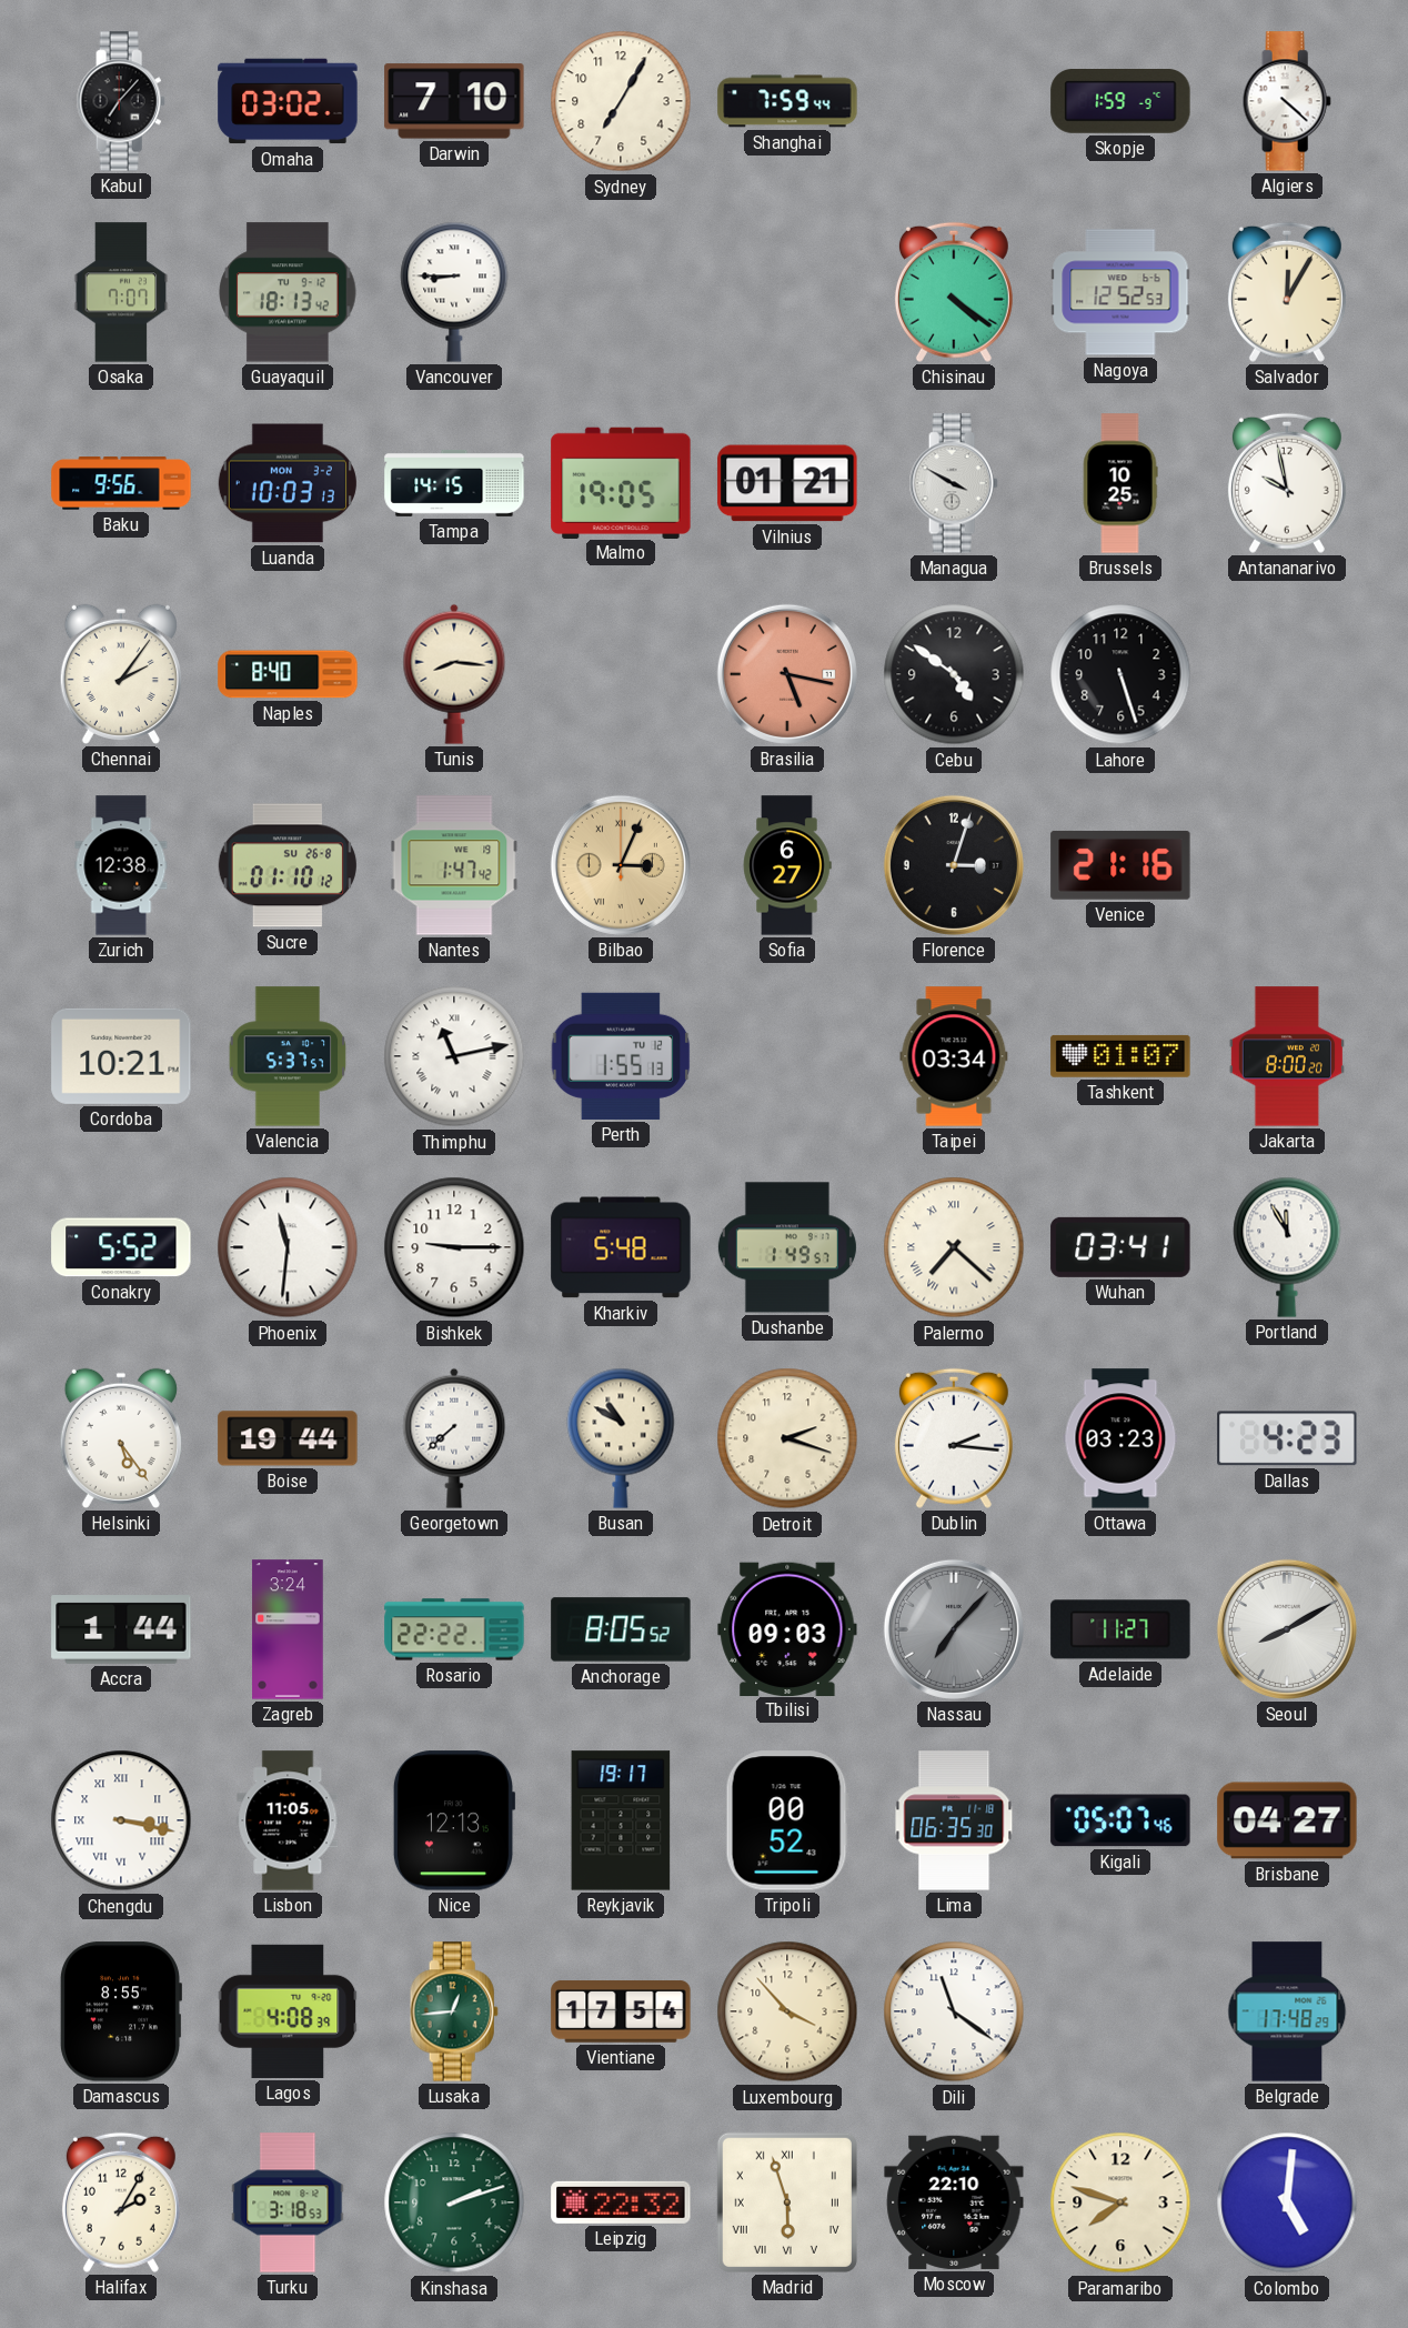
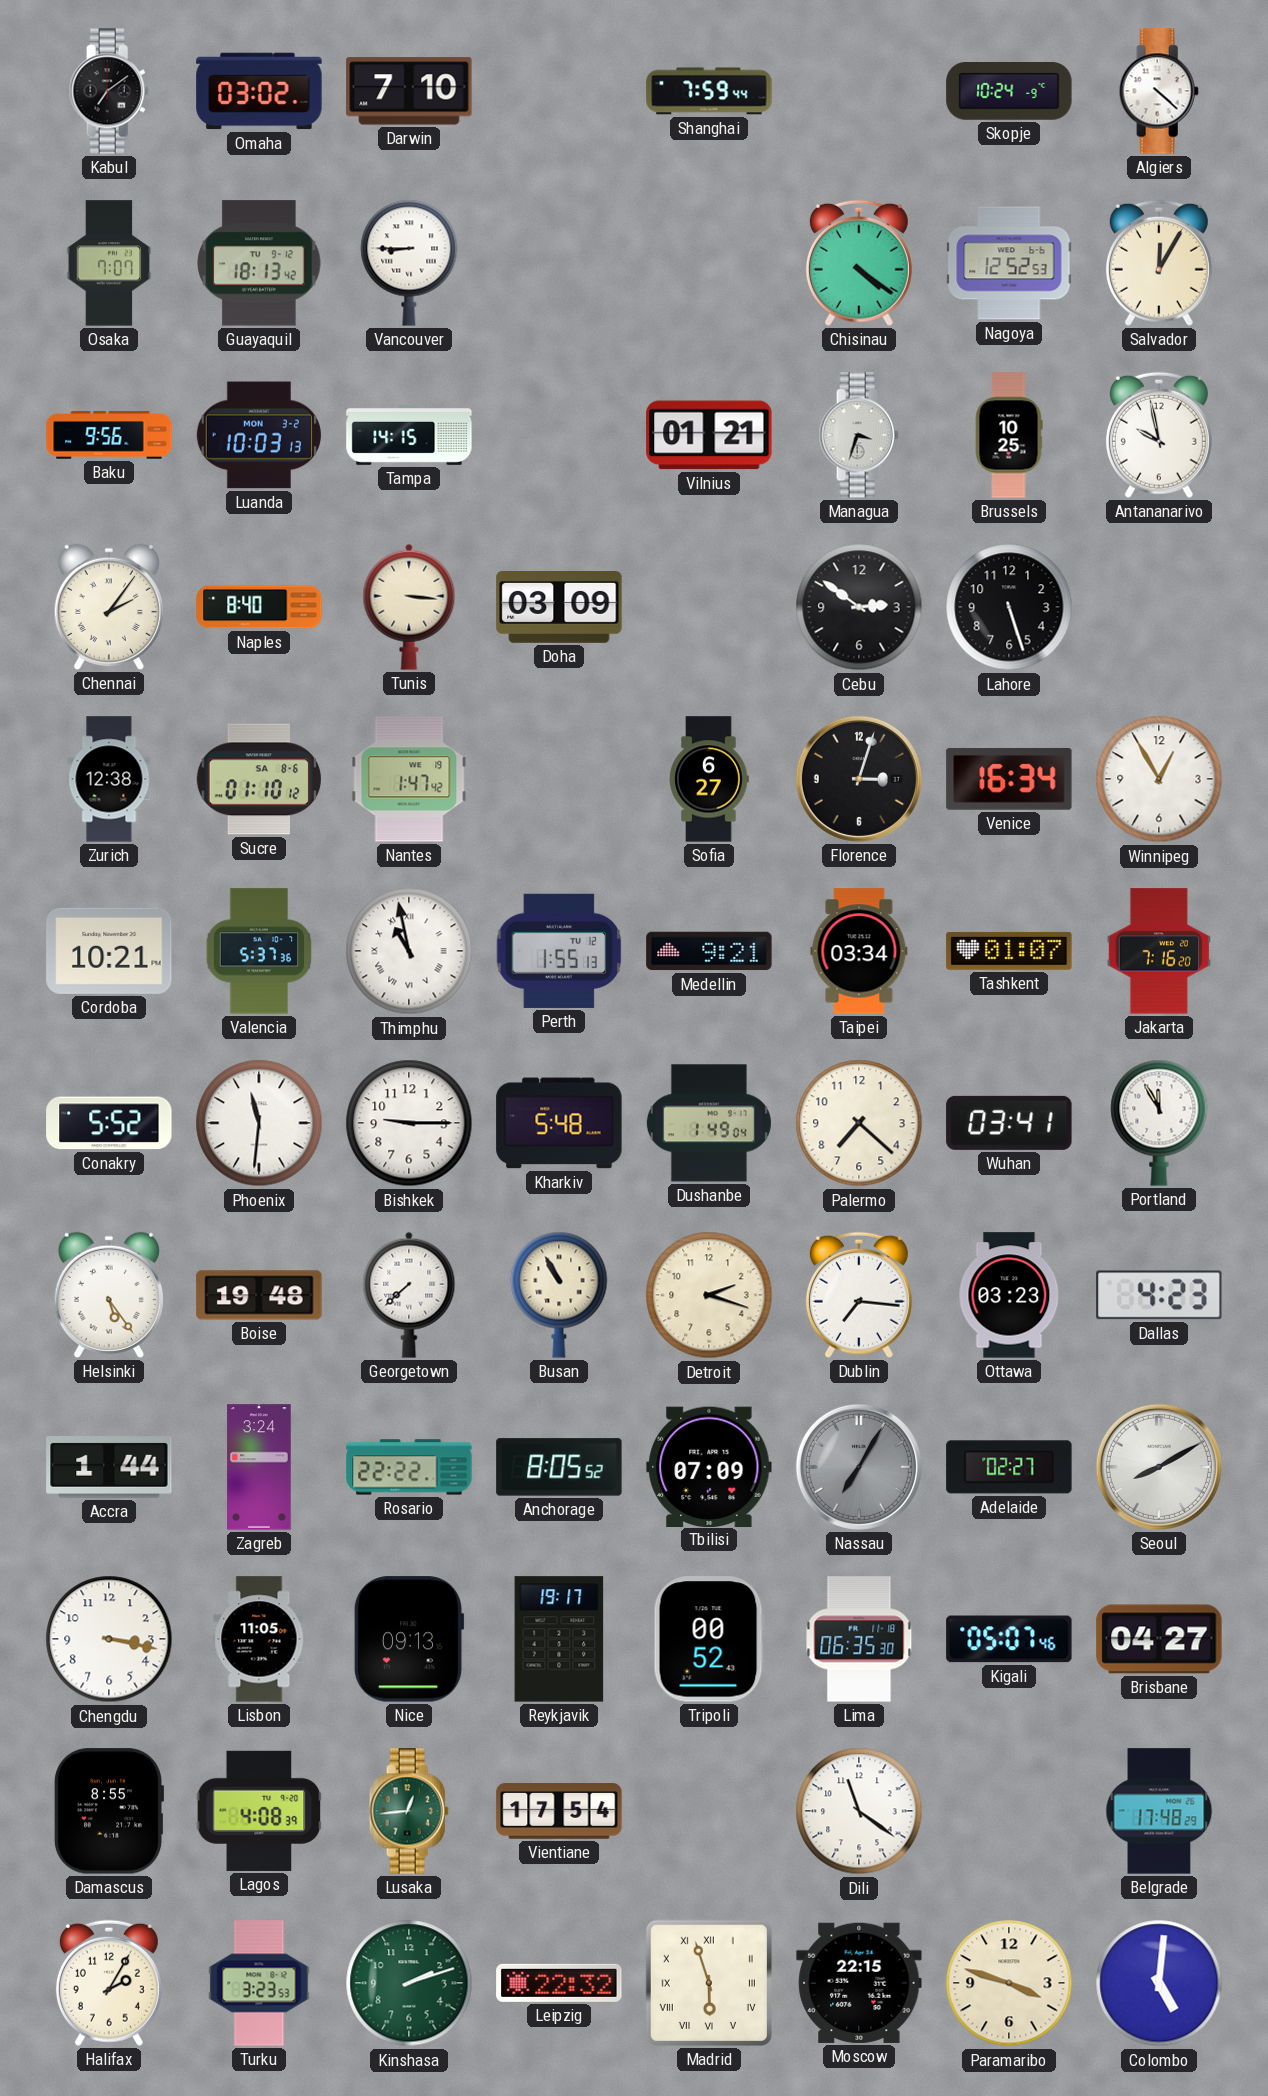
Kabul: 7:07 -> 7:09 (109, 91)
Sydney: 7:05 -> none (621, 101)
Skopje: 1:59 -> 10:24 (1009, 92)
Malmo: 19:05 -> none (621, 482)
Managua: 3:50 -> 3:33 (859, 435)
Tunis: 8:16 -> 3:16 (409, 607)
Doha: none -> 03:09 (559, 608)
Brasilia: 5:17 -> none (787, 674)
Cebu: 4:51 -> 2:51 (859, 607)
Sucre date: SU 26-8 -> SA 8-6 (259, 779)
Bilbao: 3:04 -> none (621, 865)
Venice: 21:16 -> 16:34 (1009, 779)
Winnipeg: none -> 12:55 (1159, 779)
Valencia: 5:37:57 -> 5:37:36 (259, 951)
Thimphu: 11:13 -> 10:58 (409, 951)
Medellin: none -> 9:21 (709, 951)
Jakarta: 8:00 -> 7:16 (1159, 951)
Dushanbe: 1:49:57 -> 1:49:04 (709, 1123)
Palermo numerals: Roman -> Arabic (859, 1123)
Boise: 19:44 -> 19:48 (259, 1295)
Busan: 10:50 -> 10:55 (559, 1295)
Dublin: 2:16 -> 7:16 (859, 1295)
Tbilisi: 09:03 -> 07:09 (709, 1466)
Nassau: 7:07 -> 7:05 (859, 1467)
Adelaide: 11:27 -> 02:27 (1009, 1467)
Chengdu numerals: Roman -> Arabic (109, 1639)
Nice: 12:13 -> 09:13 (409, 1639)
Luxembourg: 3:53 -> none (787, 2011)
Turku: 3:18 -> 3:23 (259, 1983)
Moscow: 22:10 -> 22:15 (859, 1983)
Paramaribo: 7:48 -> 3:48 (1009, 1983)
